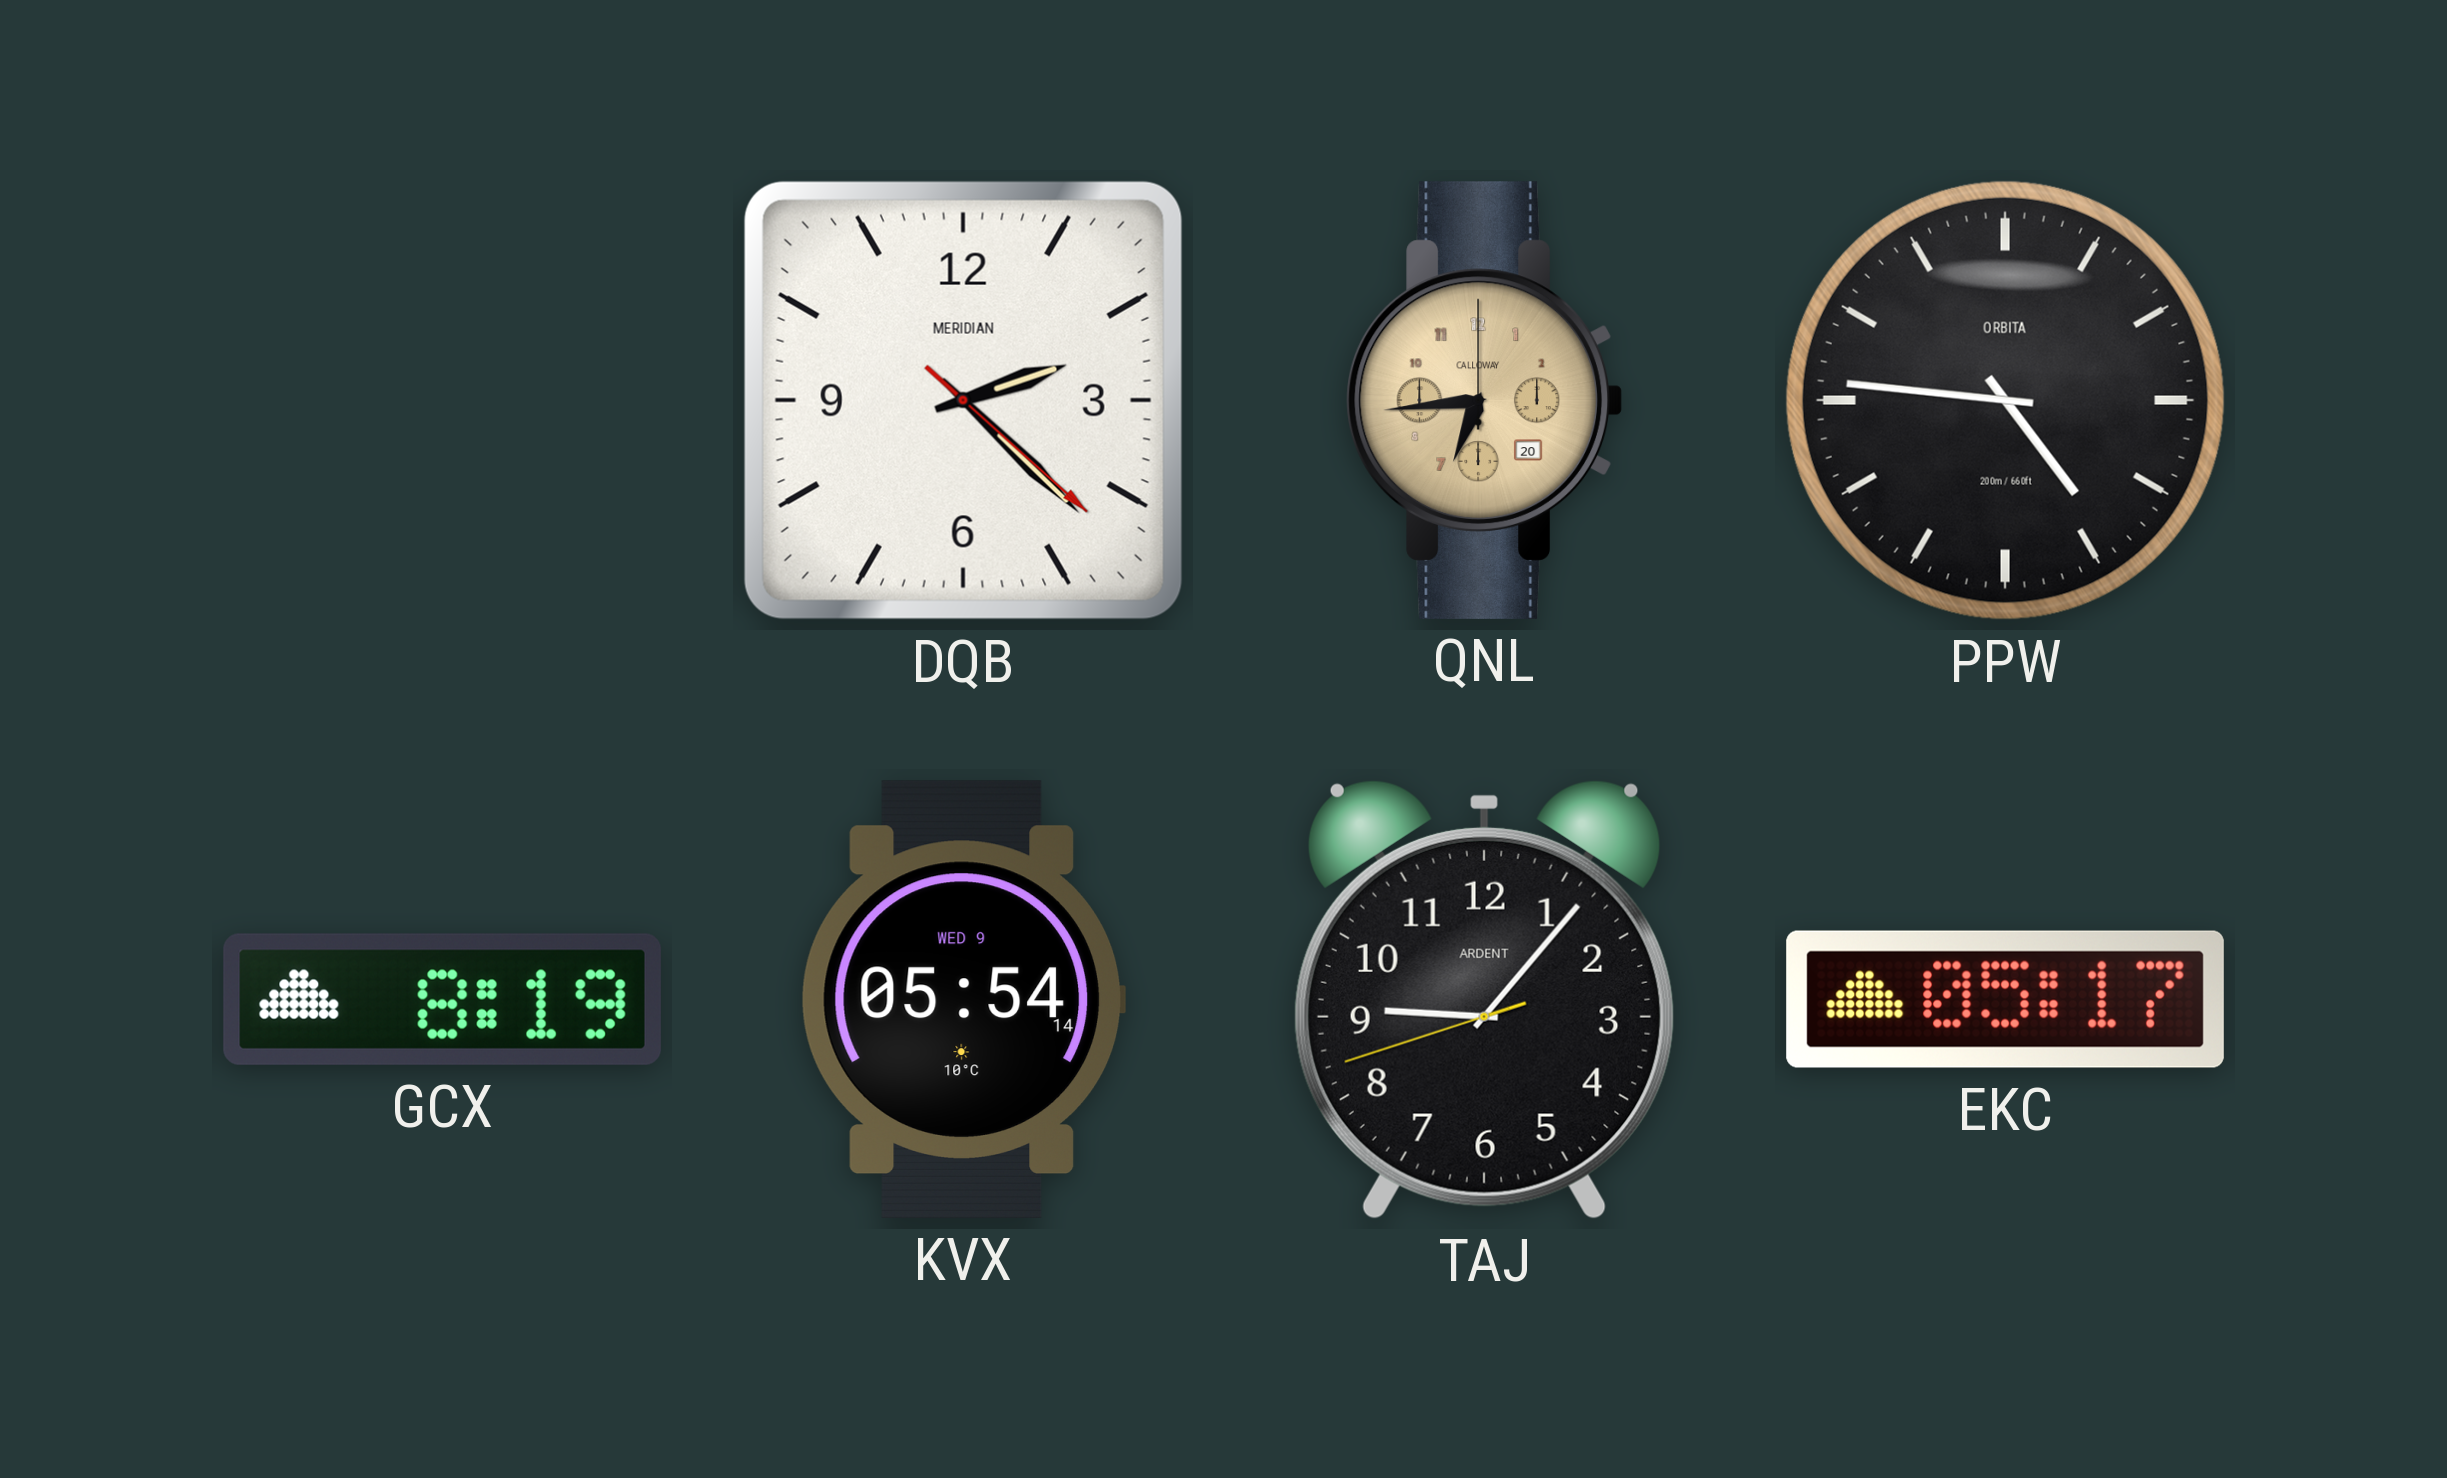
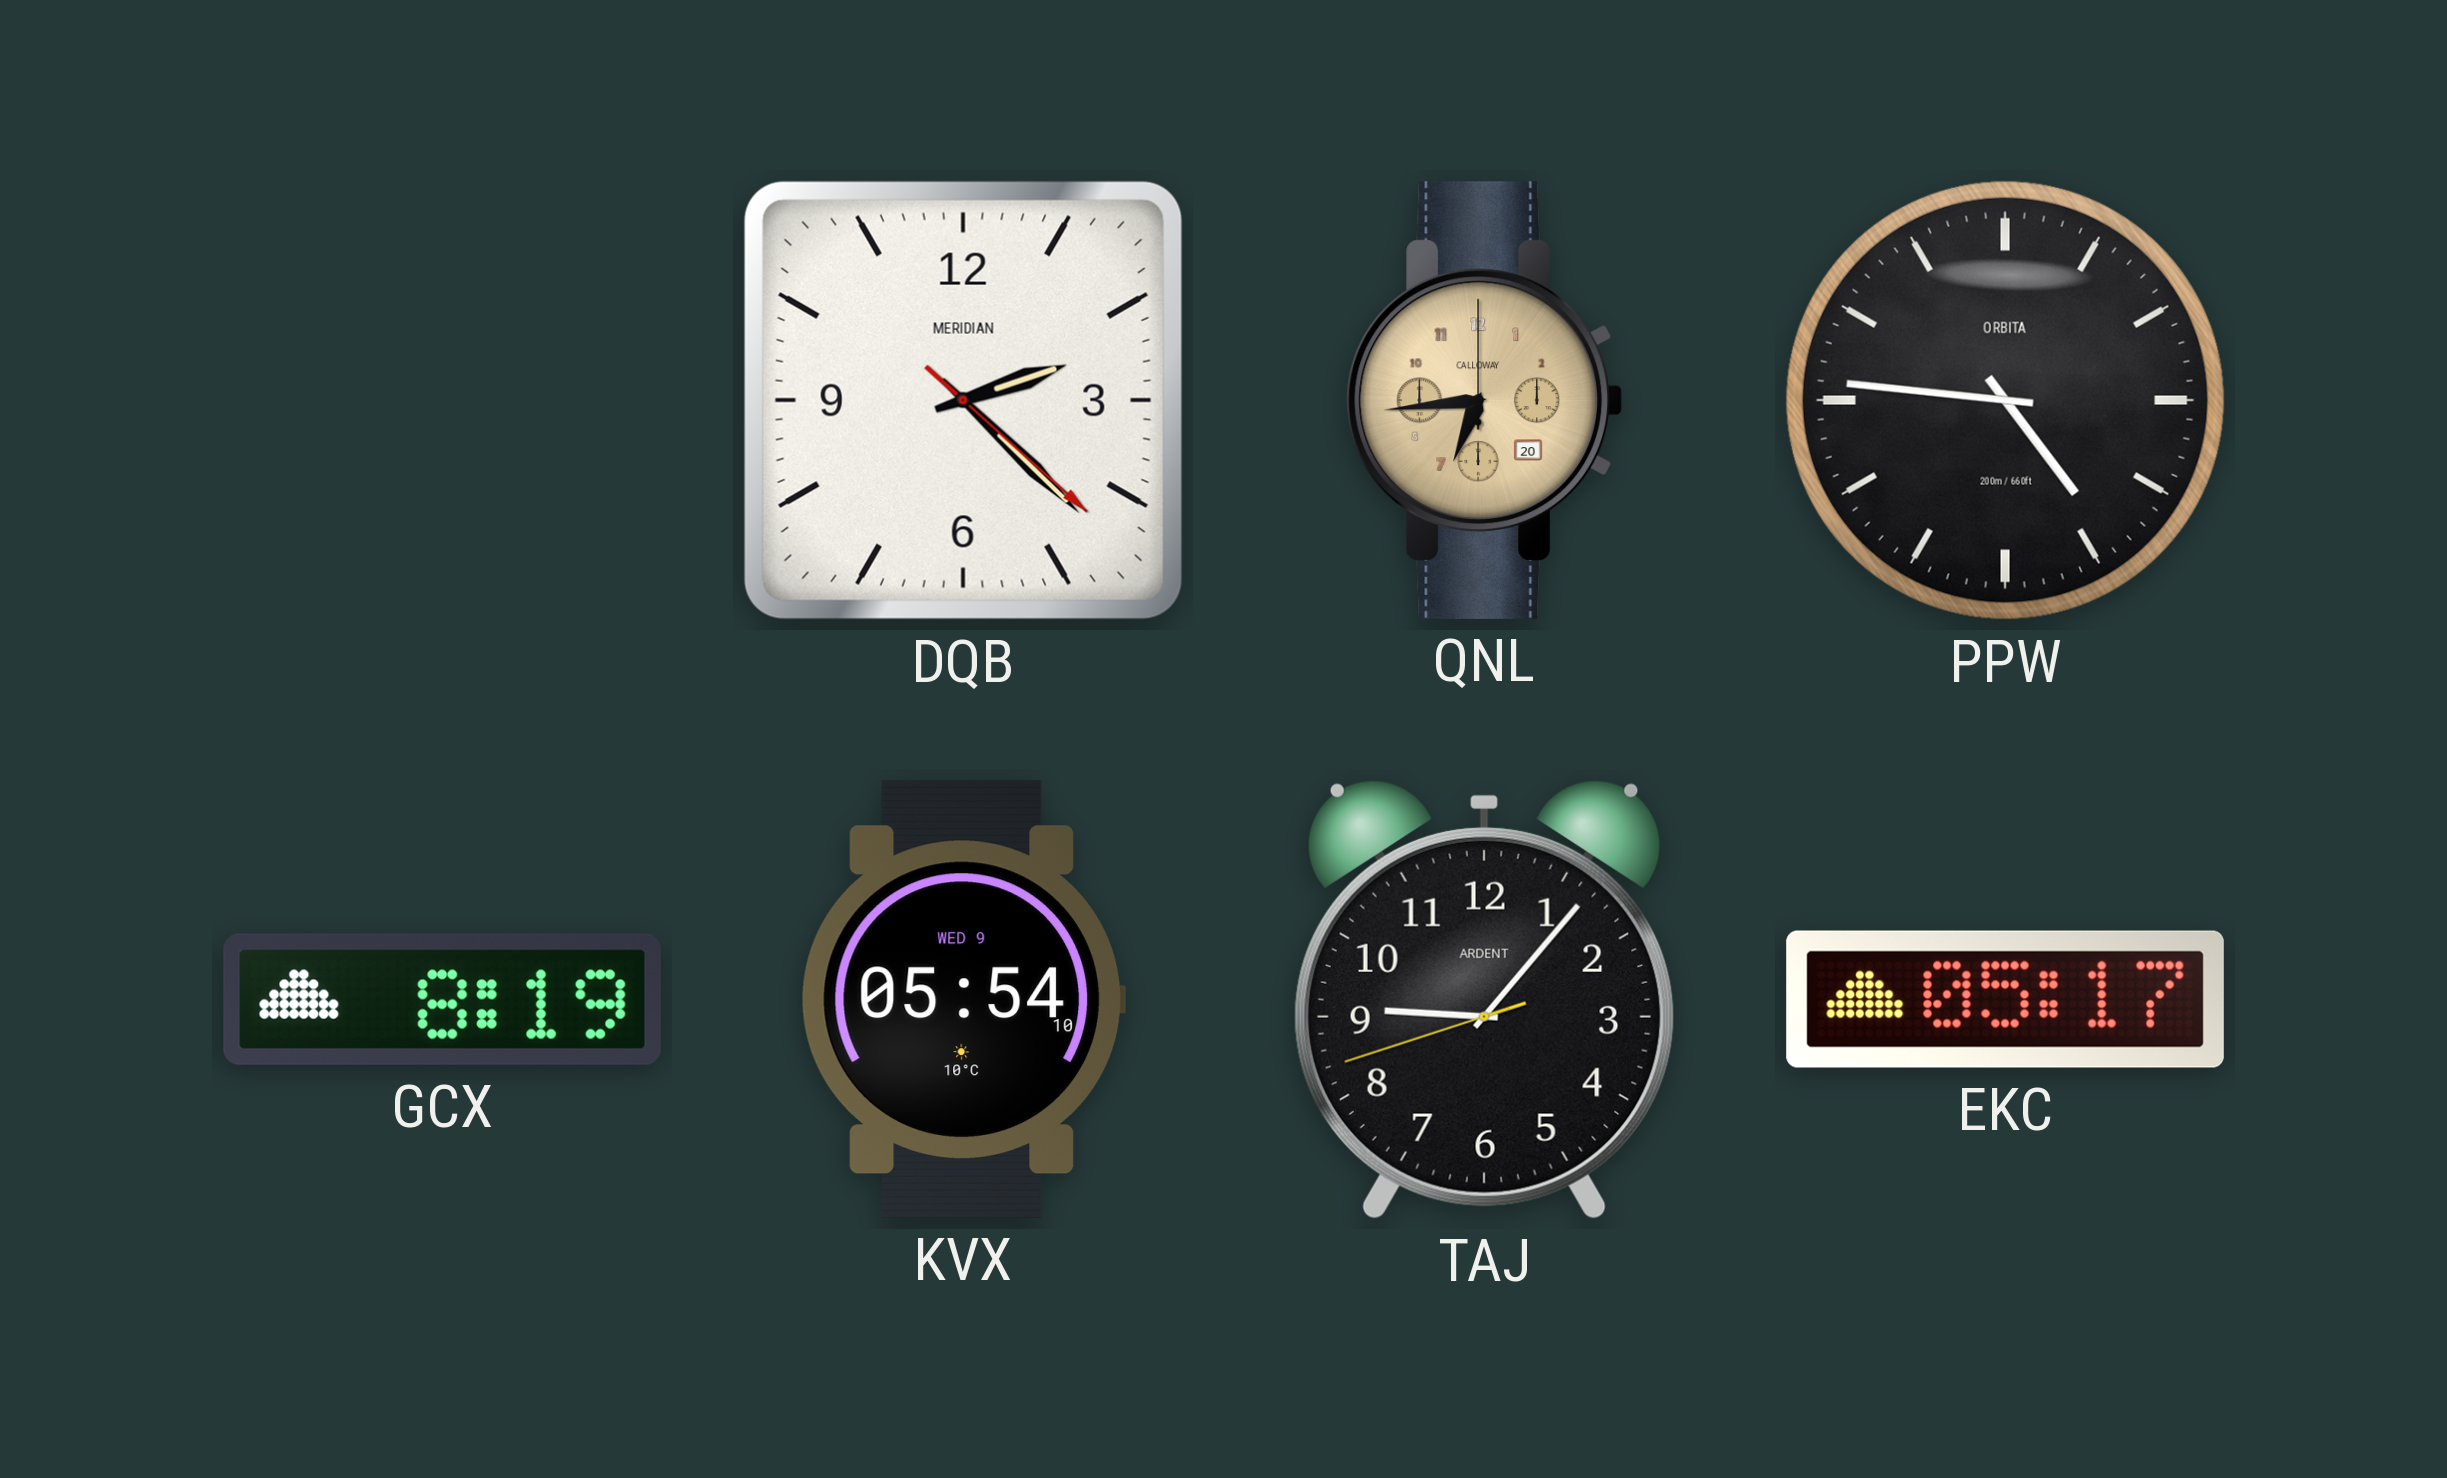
KVX: 05:54:14 -> 05:54:10 (963, 999)
